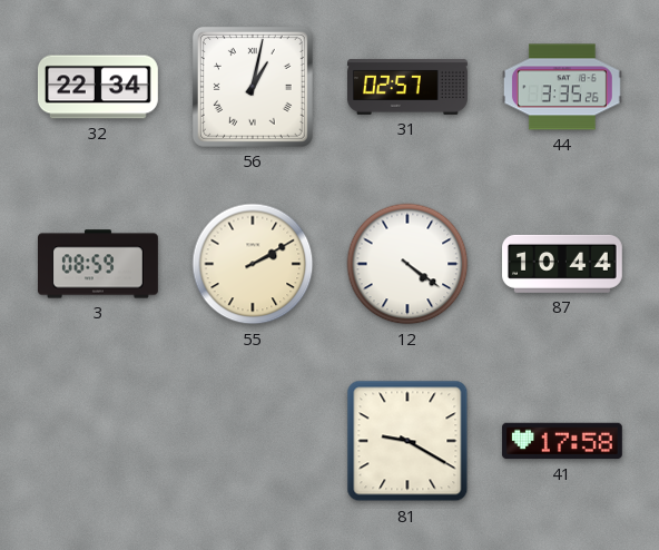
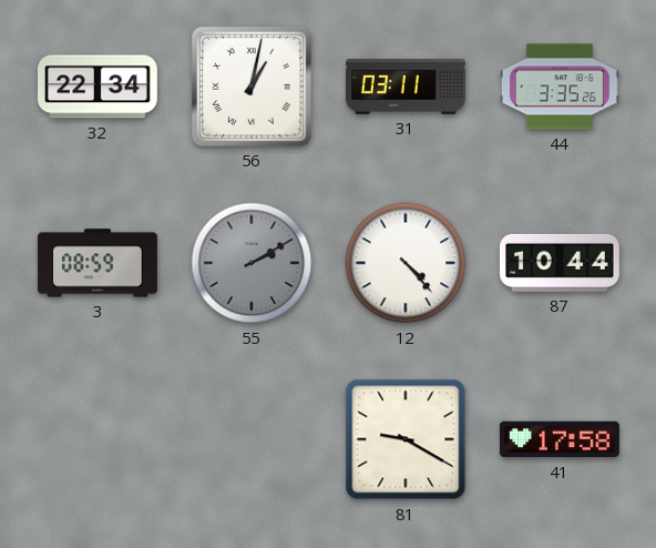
31: 02:57 -> 03:11 (407, 88)
55 dial: cream -> grey (252, 263)
12: 4:21 -> 4:23 (406, 263)
